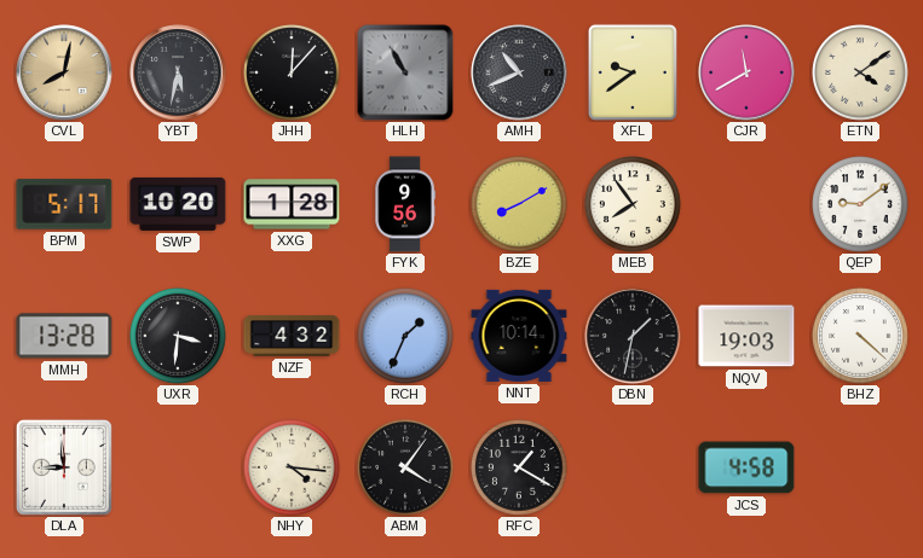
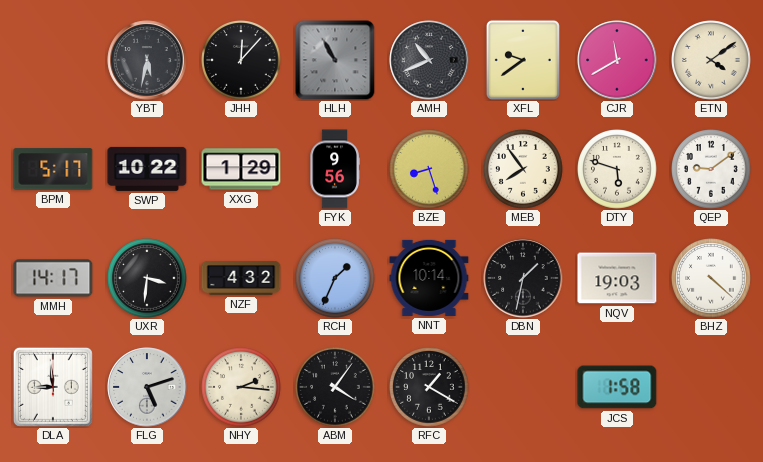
CVL: 8:02 -> none (64, 72)
SWP: 10:20 -> 10:22 (147, 169)
XXG: 1:28 -> 1:29 (241, 169)
BZE: 8:10 -> 8:27 (429, 169)
DTY: none -> 5:48 (617, 169)
MMH: 13:28 -> 14:17 (53, 278)
FLG: none -> 5:12 (147, 387)
NHY: 4:16 -> 2:16 (241, 387)
JCS: 4:58 -> 1:58 (617, 387)
